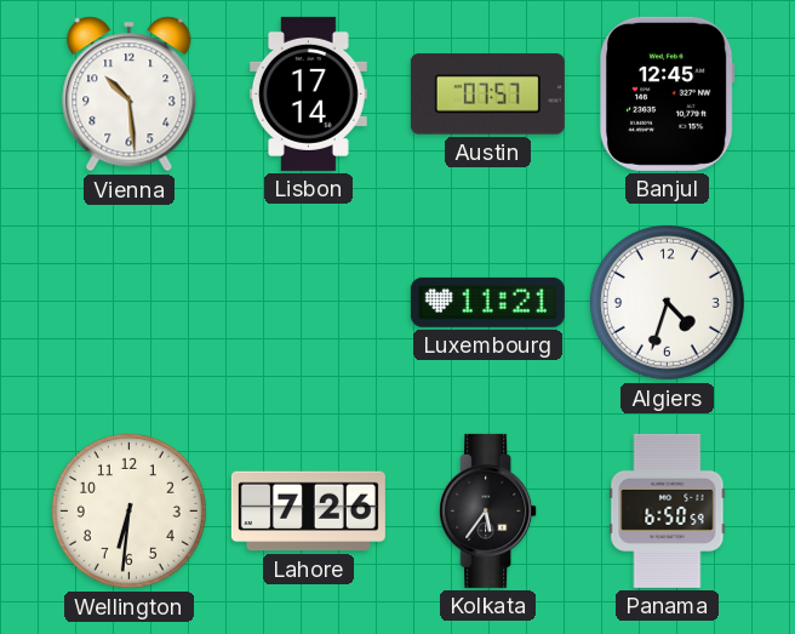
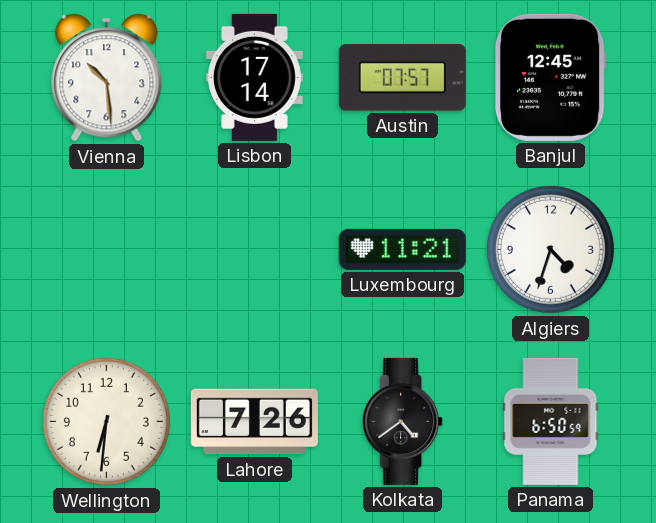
Kolkata: 5:36 -> 4:39 (403, 421)
